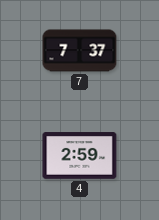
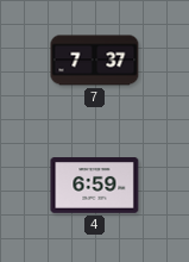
4: 2:59 -> 6:59 (95, 186)
